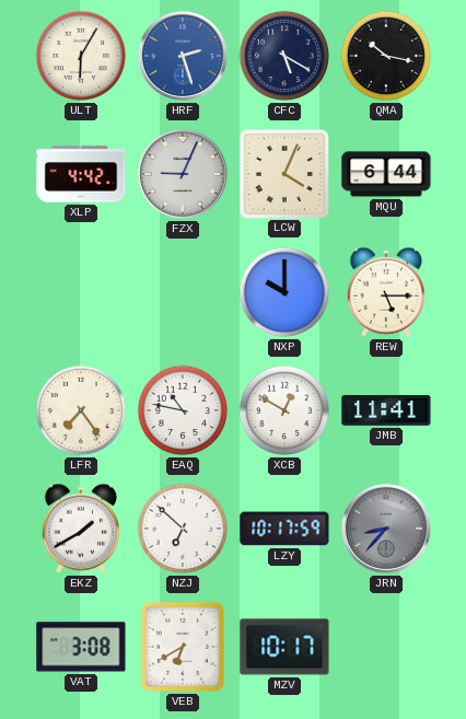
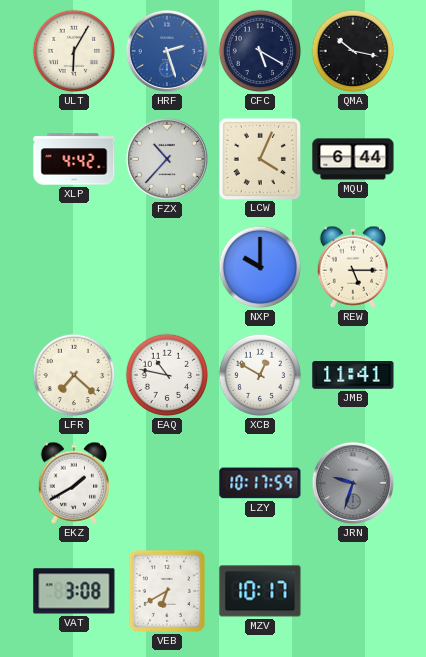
FZX: 9:04 -> 10:37 (167, 159)
LFR: 7:24 -> 7:22 (74, 375)
NZJ: 6:52 -> none (183, 529)
JRN: 8:37 -> 9:33 (353, 483)
